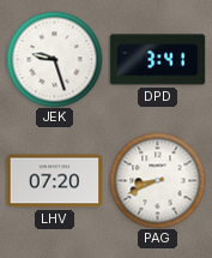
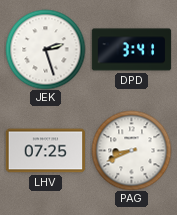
JEK: 9:27 -> 2:27 (45, 49)
LHV: 07:20 -> 07:25 (45, 151)
